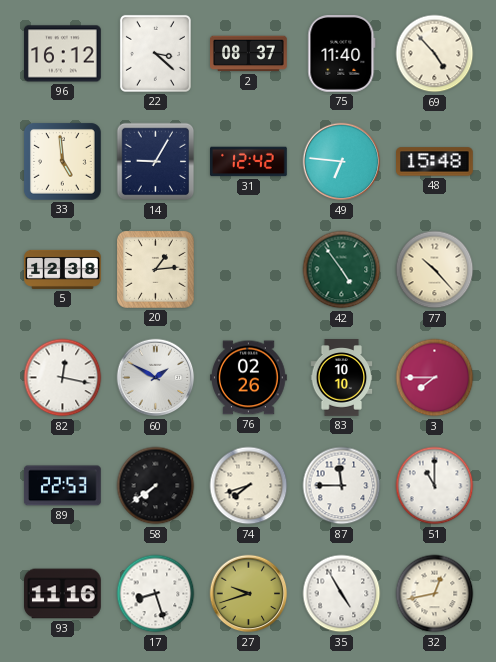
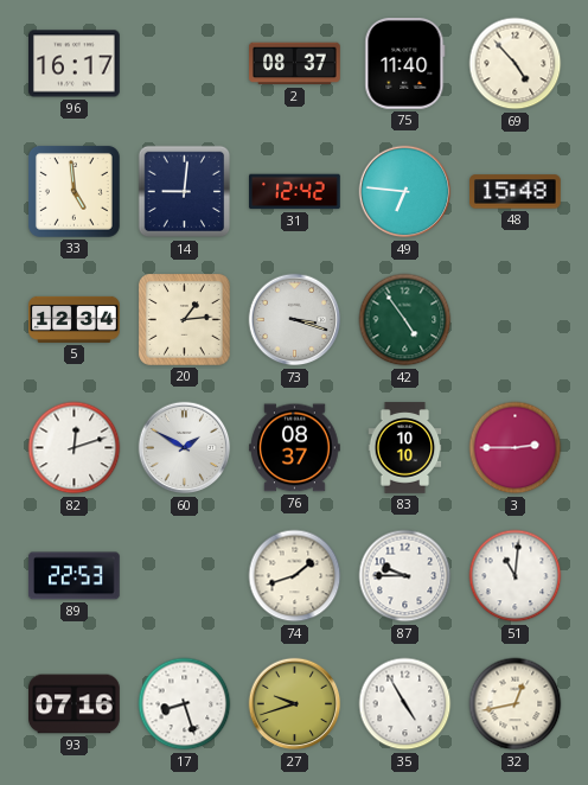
96: 16:12 -> 16:17 (75, 64)
22: 3:22 -> none (155, 53)
14: 9:05 -> 9:01 (185, 192)
5: 12:38 -> 12:34 (75, 319)
73: none -> 3:18 (295, 320)
77: 10:23 -> none (435, 270)
82: 12:17 -> 12:12 (75, 448)
76: 02:26 -> 08:37 (295, 448)
3: 7:45 -> 2:45 (516, 448)
58: 7:39 -> none (156, 486)
74: 7:42 -> 1:42 (295, 576)
87: 11:45 -> 9:45 (405, 576)
51: 11:00 -> 11:01 (516, 576)
93: 11:16 -> 07:16 (75, 704)
